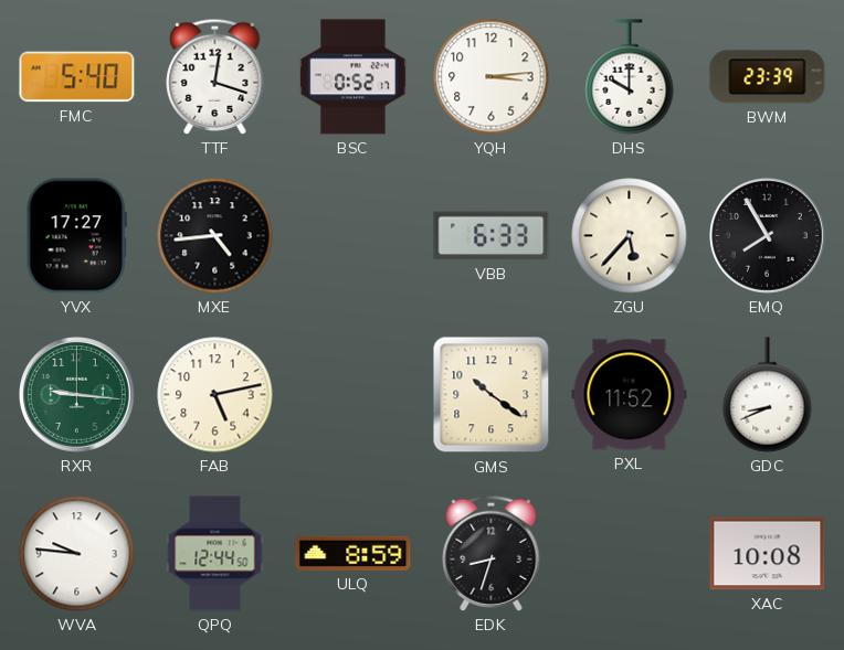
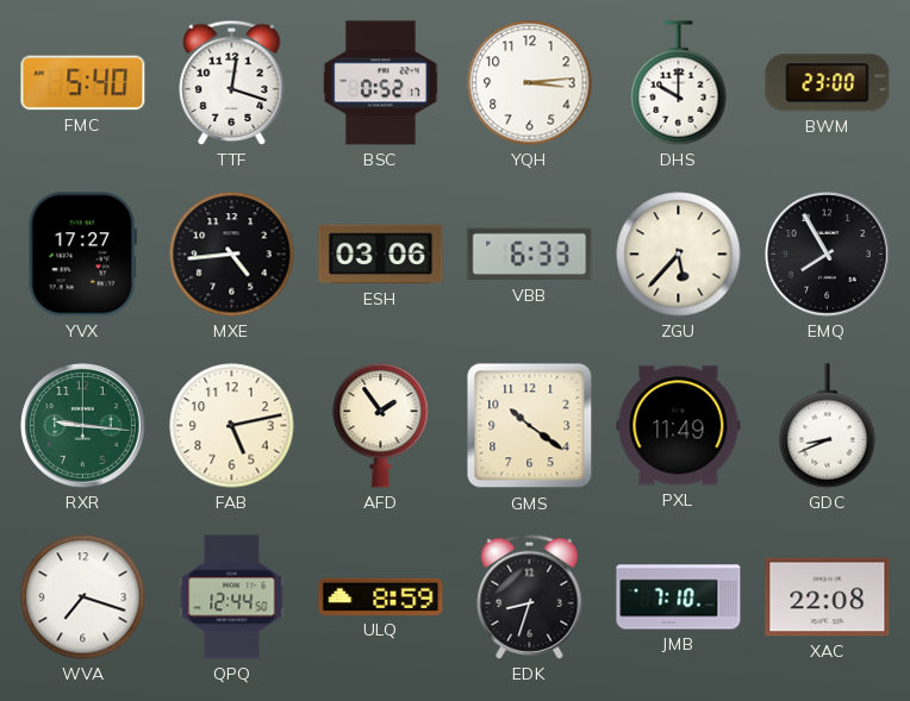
BWM: 23:39 -> 23:00 (828, 83)
ESH: none -> 03:06 (381, 255)
AFD: none -> 1:54 (381, 425)
PXL: 11:52 -> 11:49 (679, 426)
WVA: 9:46 -> 7:18 (83, 597)
JMB: none -> 7:10 (679, 597)
XAC: 10:08 -> 22:08 (828, 597)
